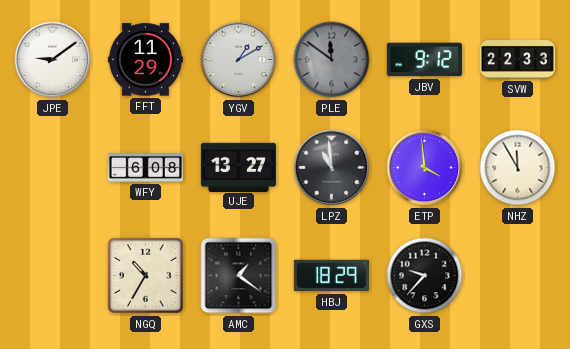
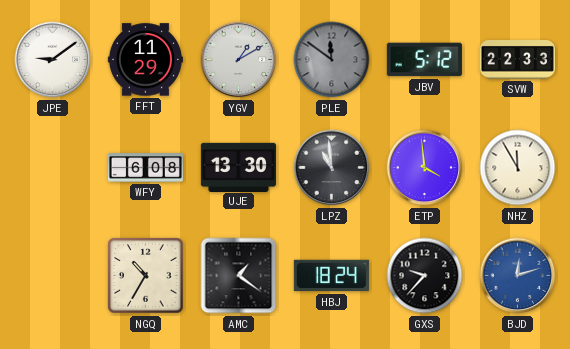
JBV: 9:12 -> 5:12 (424, 60)
UJE: 13:27 -> 13:30 (238, 167)
HBJ: 18:29 -> 18:24 (331, 276)
BJD: none -> 12:12 (518, 276)
